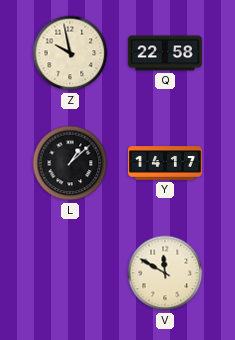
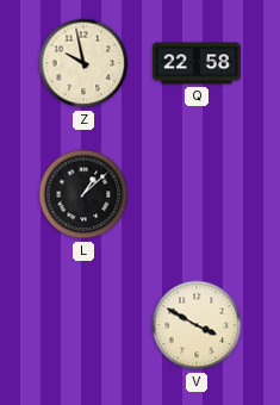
Y: 14:17 -> none (165, 163)
V: 11:50 -> 3:50 (197, 325)
